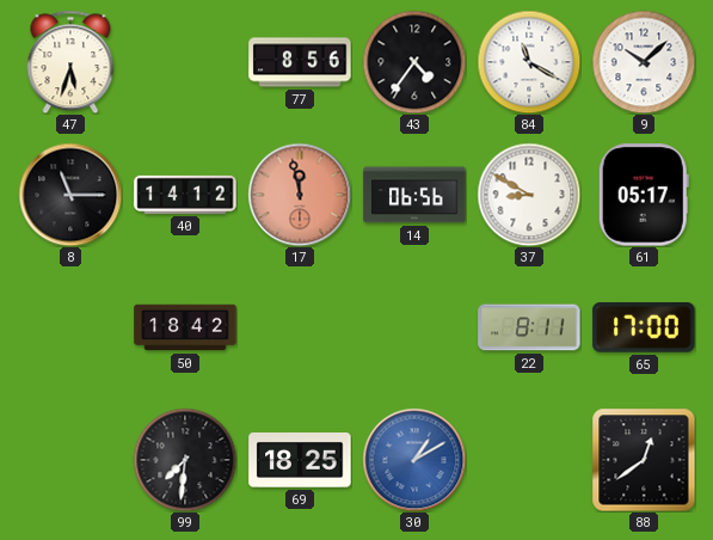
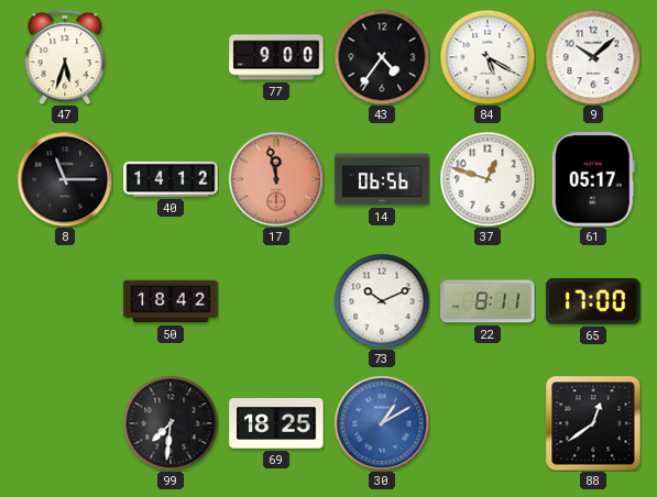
77: 8:56 -> 9:00 (276, 57)
84: 11:20 -> 5:20 (488, 57)
37: 8:50 -> 12:48 (488, 179)
73: none -> 10:11 (382, 301)
